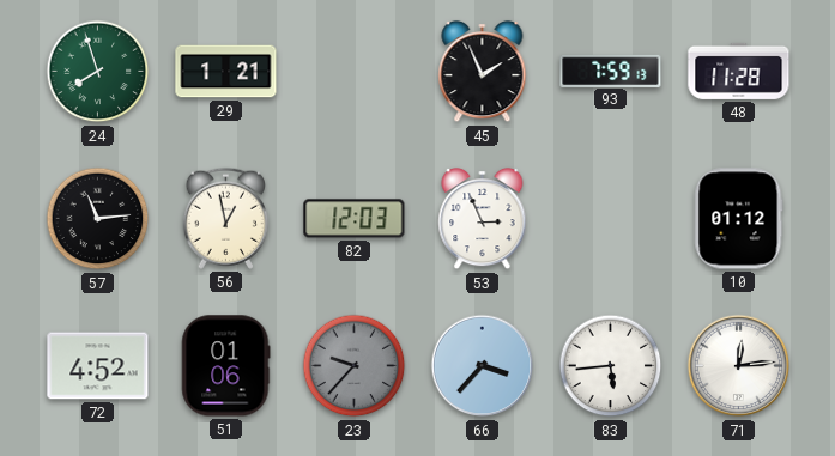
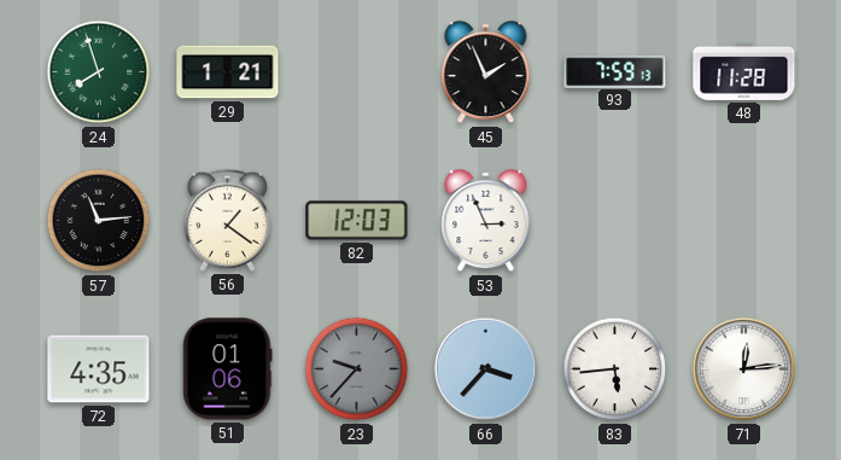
56: 12:58 -> 1:21 (227, 220)
10: 01:12 -> none (739, 219)
72: 4:52 -> 4:35 (99, 369)
